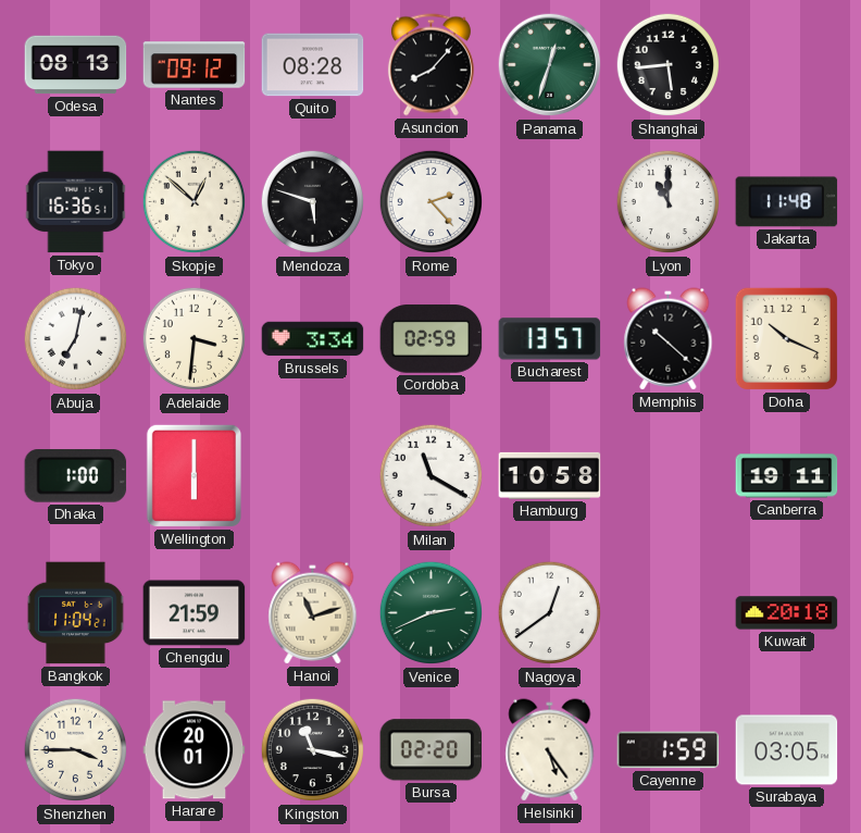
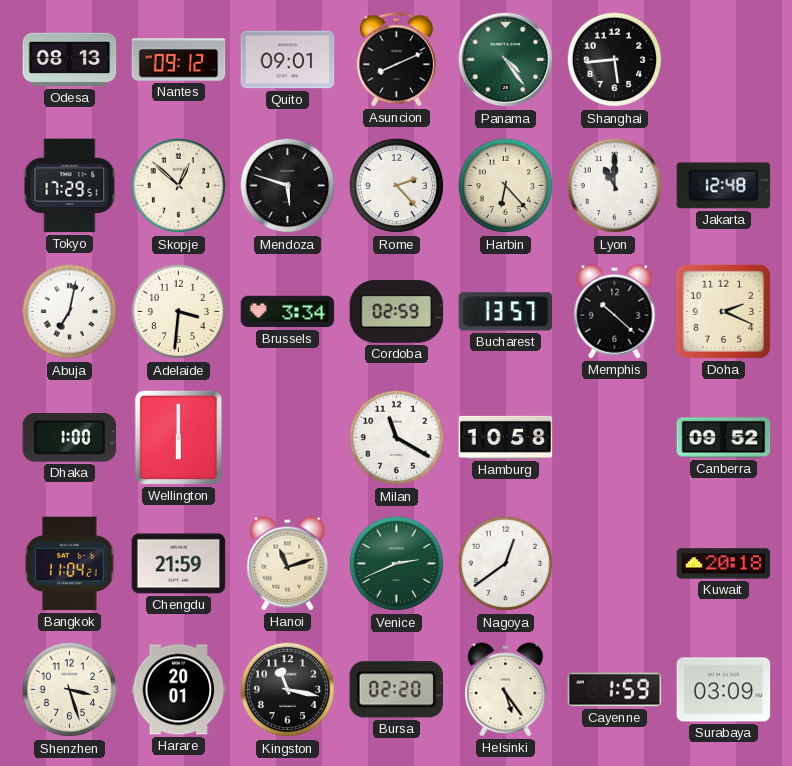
Quito: 08:28 -> 09:01 (288, 60)
Asuncion: 8:07 -> 8:11 (396, 60)
Panama: 12:33 -> 4:24 (506, 60)
Tokyo: 16:36 -> 17:29 (70, 186)
Harbin: none -> 6:23 (505, 186)
Jakarta: 11:48 -> 12:48 (724, 186)
Doha: 10:19 -> 2:19 (723, 311)
Canberra: 19:11 -> 09:52 (724, 438)
Shenzhen: 3:45 -> 3:27 (69, 690)
Surabaya: 03:05 -> 03:09 (724, 690)
